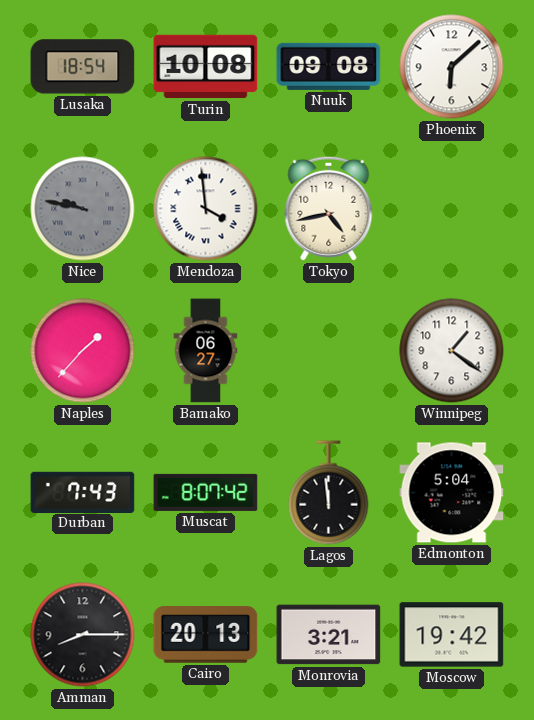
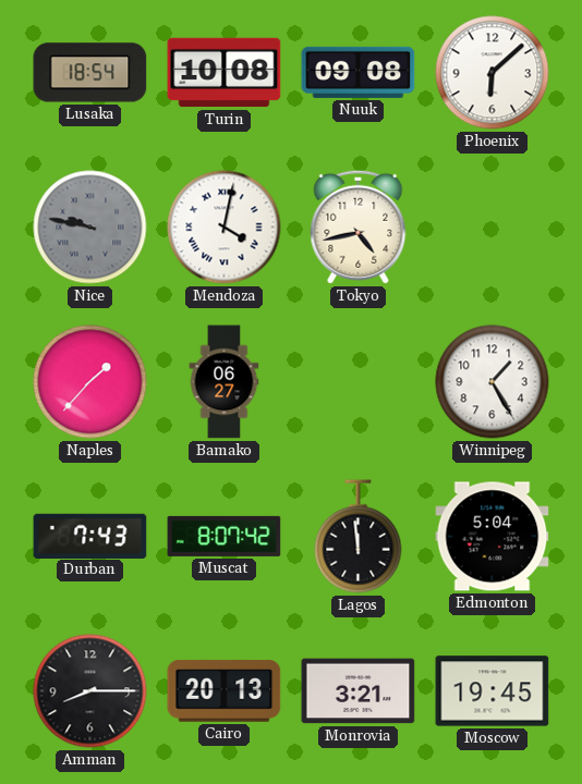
Mendoza: 3:59 -> 4:02 (225, 228)
Winnipeg: 1:21 -> 1:25 (493, 382)
Moscow: 19:42 -> 19:45 (493, 691)
